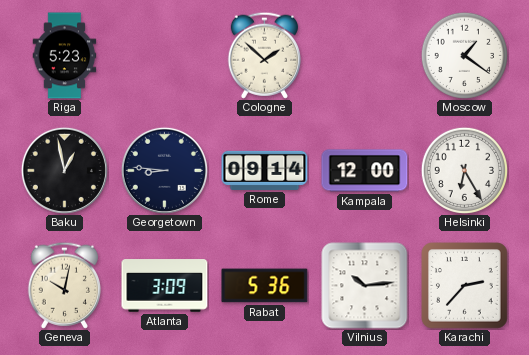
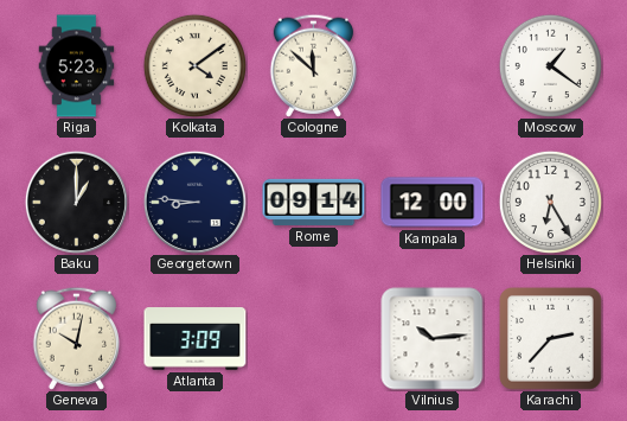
Kolkata: none -> 4:09 (194, 65)
Cologne: 1:52 -> 11:52 (313, 65)
Baku: 12:58 -> 1:00 (76, 202)
Rabat: 5:36 -> none (265, 286)
